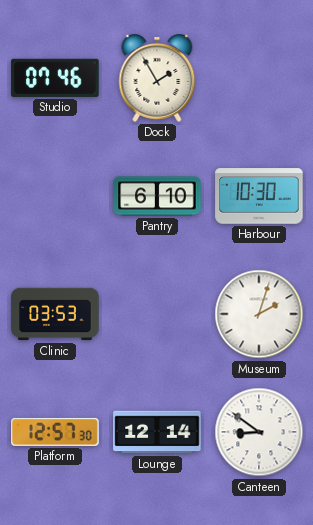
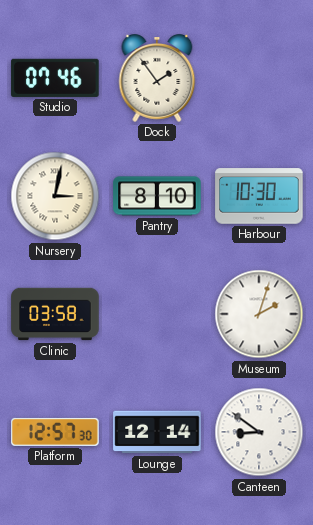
Dock: 1:55 -> 1:54 (157, 79)
Nursery: none -> 3:02 (55, 196)
Pantry: 6:10 -> 8:10 (157, 196)
Clinic: 03:53 -> 03:58 (55, 314)
